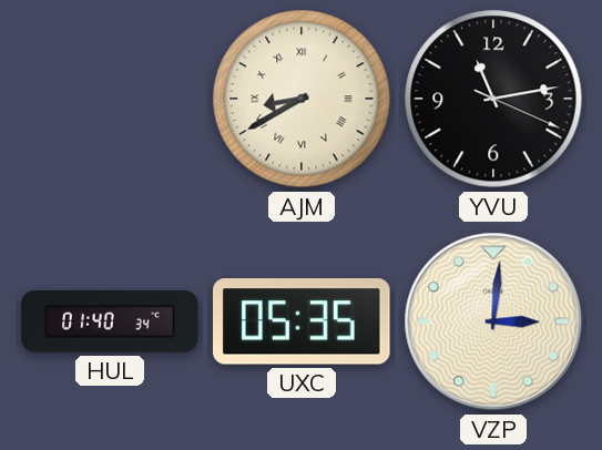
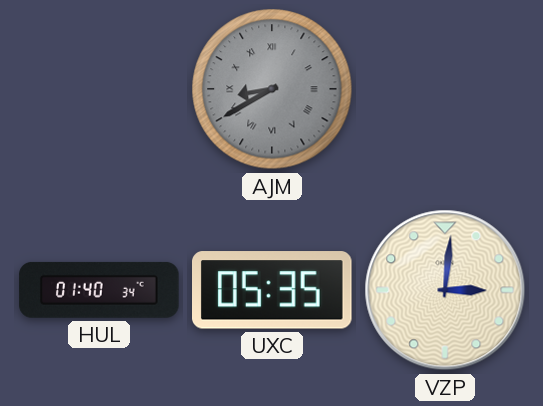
AJM dial: cream -> grey (272, 89)
YVU: 11:13 -> none (493, 99)
